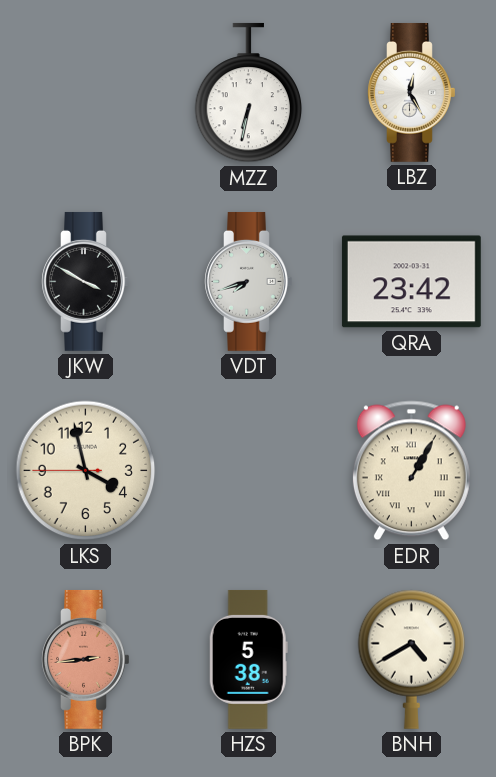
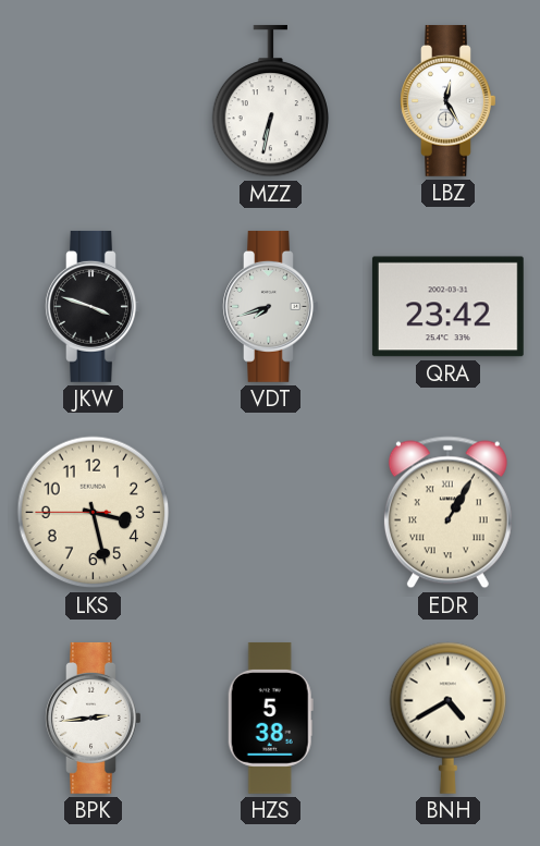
JKW: 3:50 -> 3:48 (94, 306)
LKS: 3:57 -> 3:27 (94, 513)
BPK dial: salmon -> white (94, 718)
